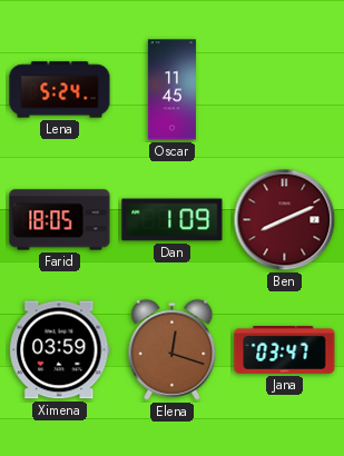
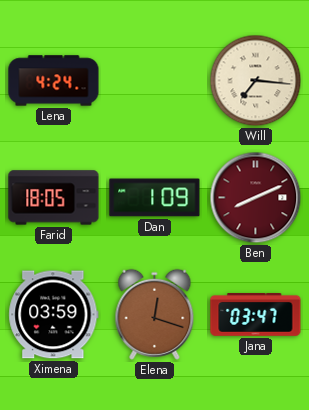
Lena: 5:24 -> 4:24 (54, 81)
Oscar: 11:45 -> none (171, 90)
Will: none -> 7:16 (256, 81)
